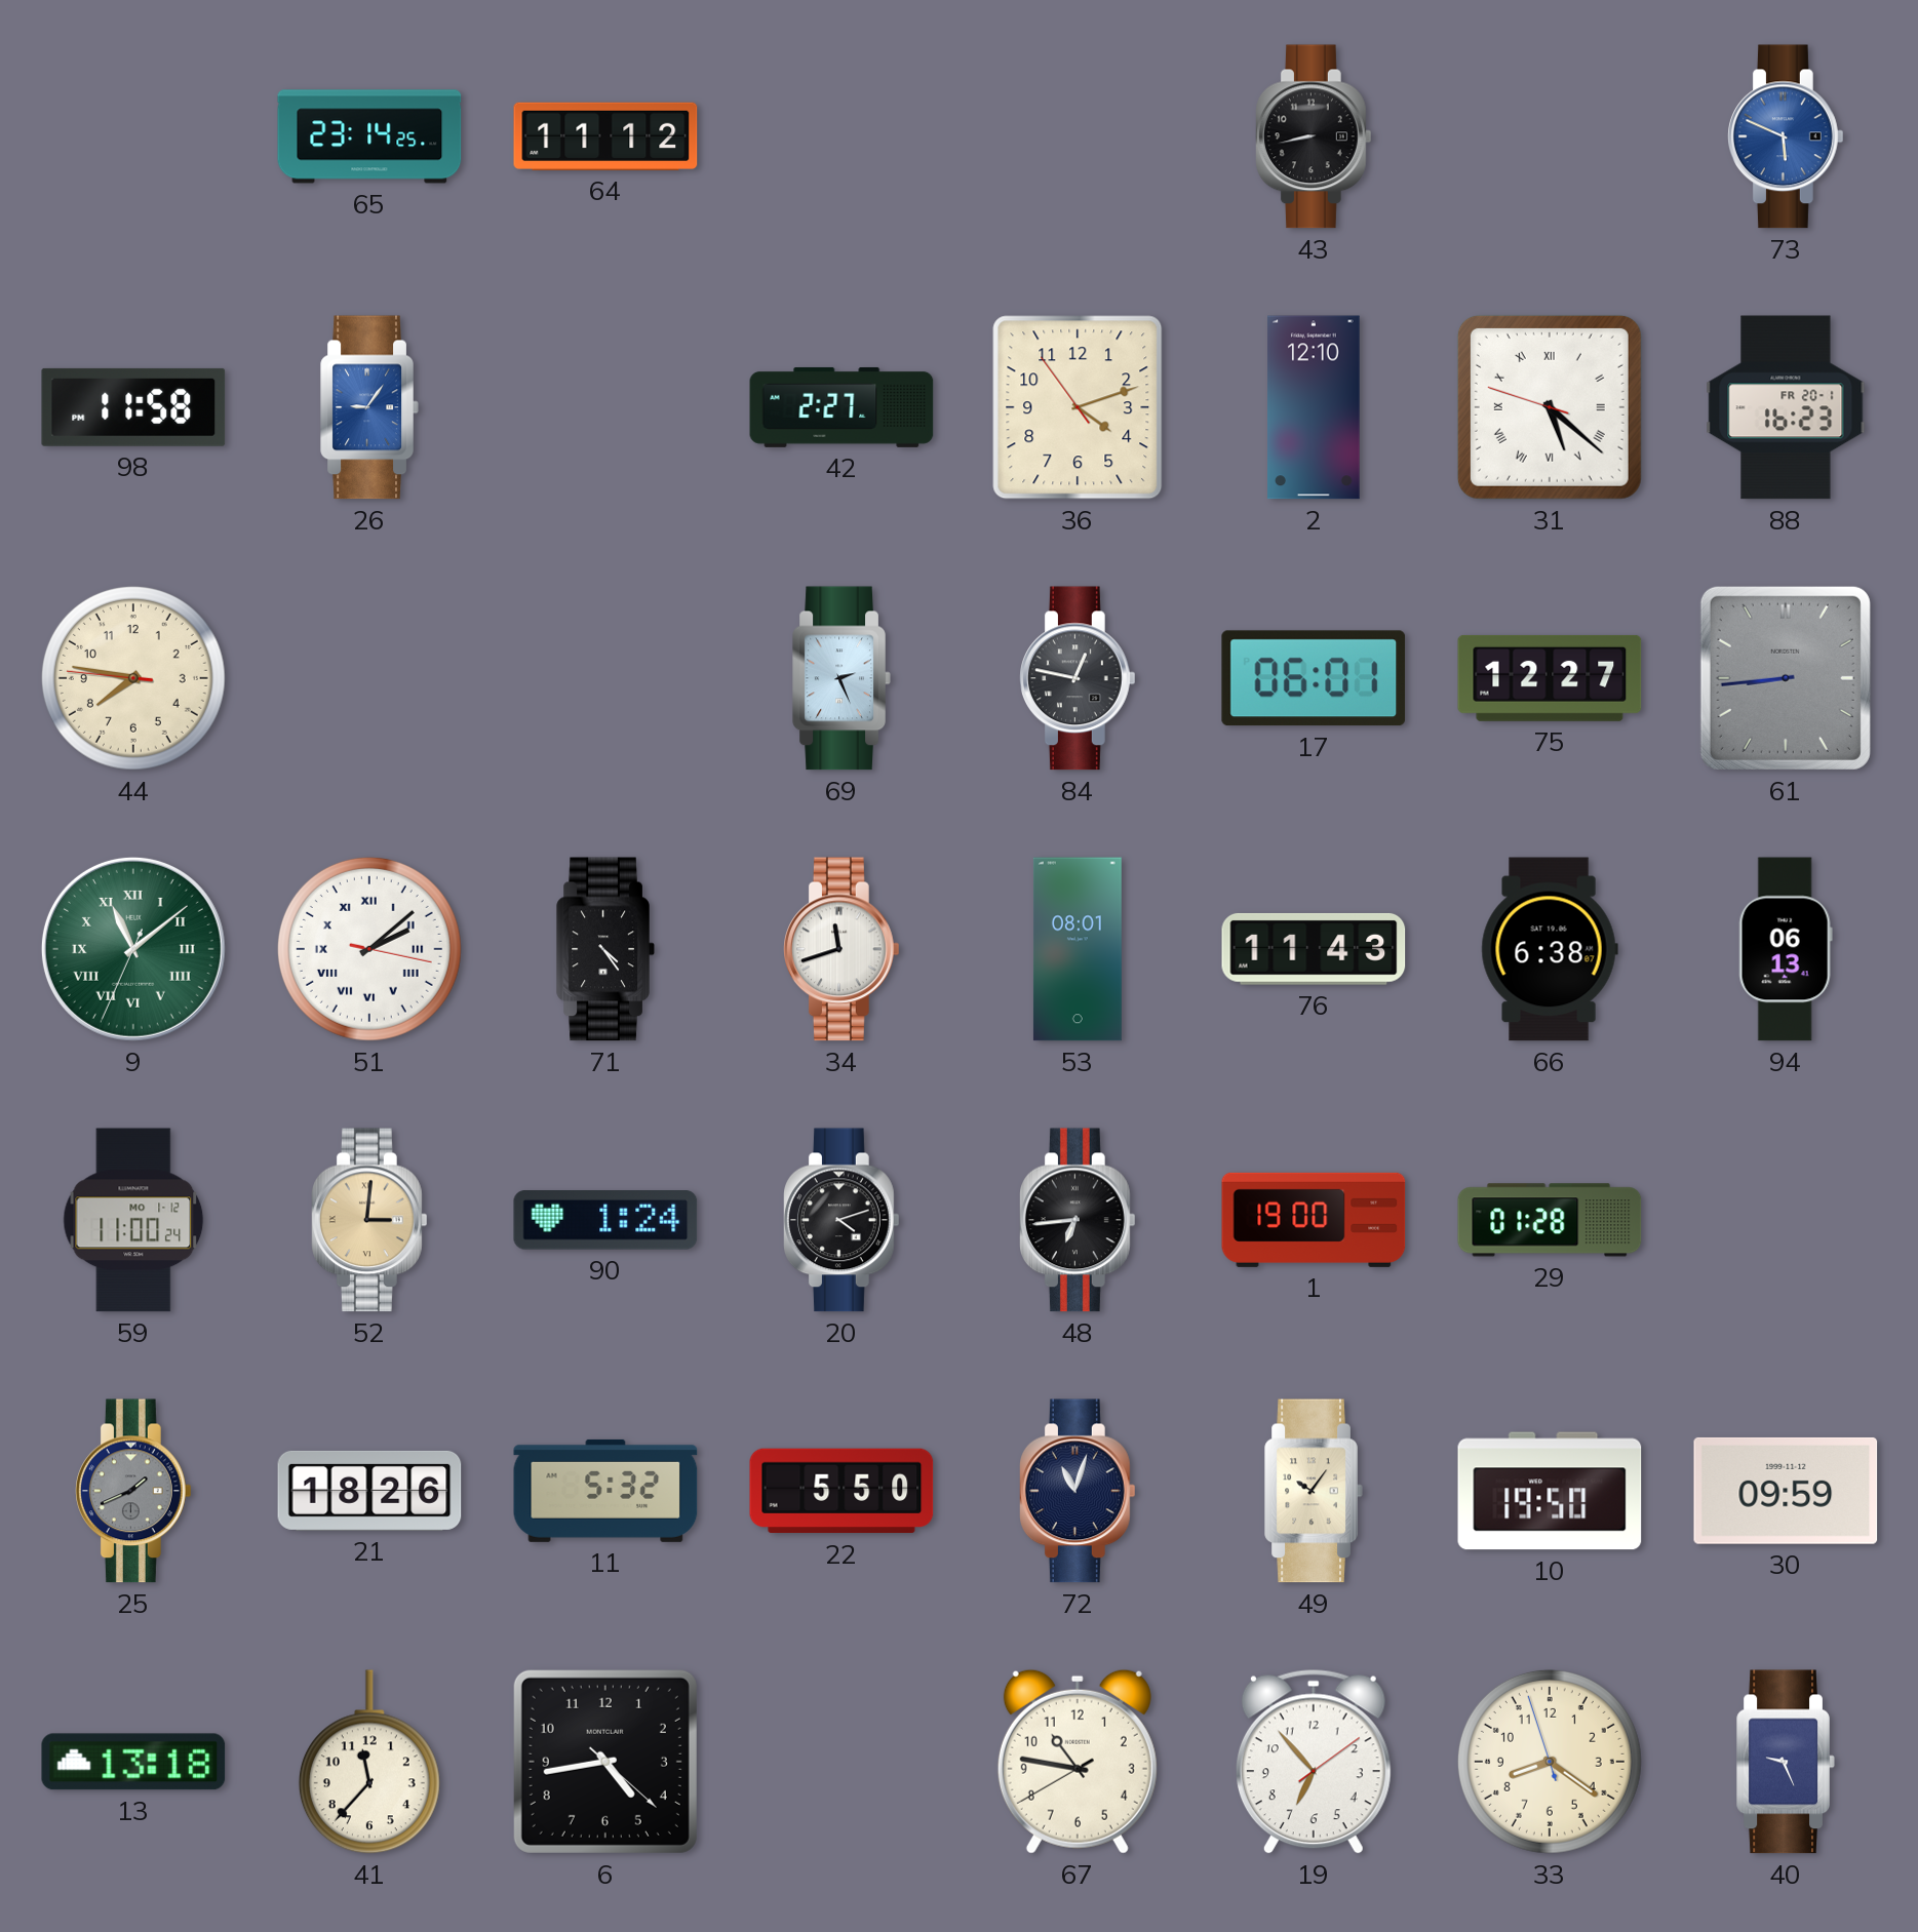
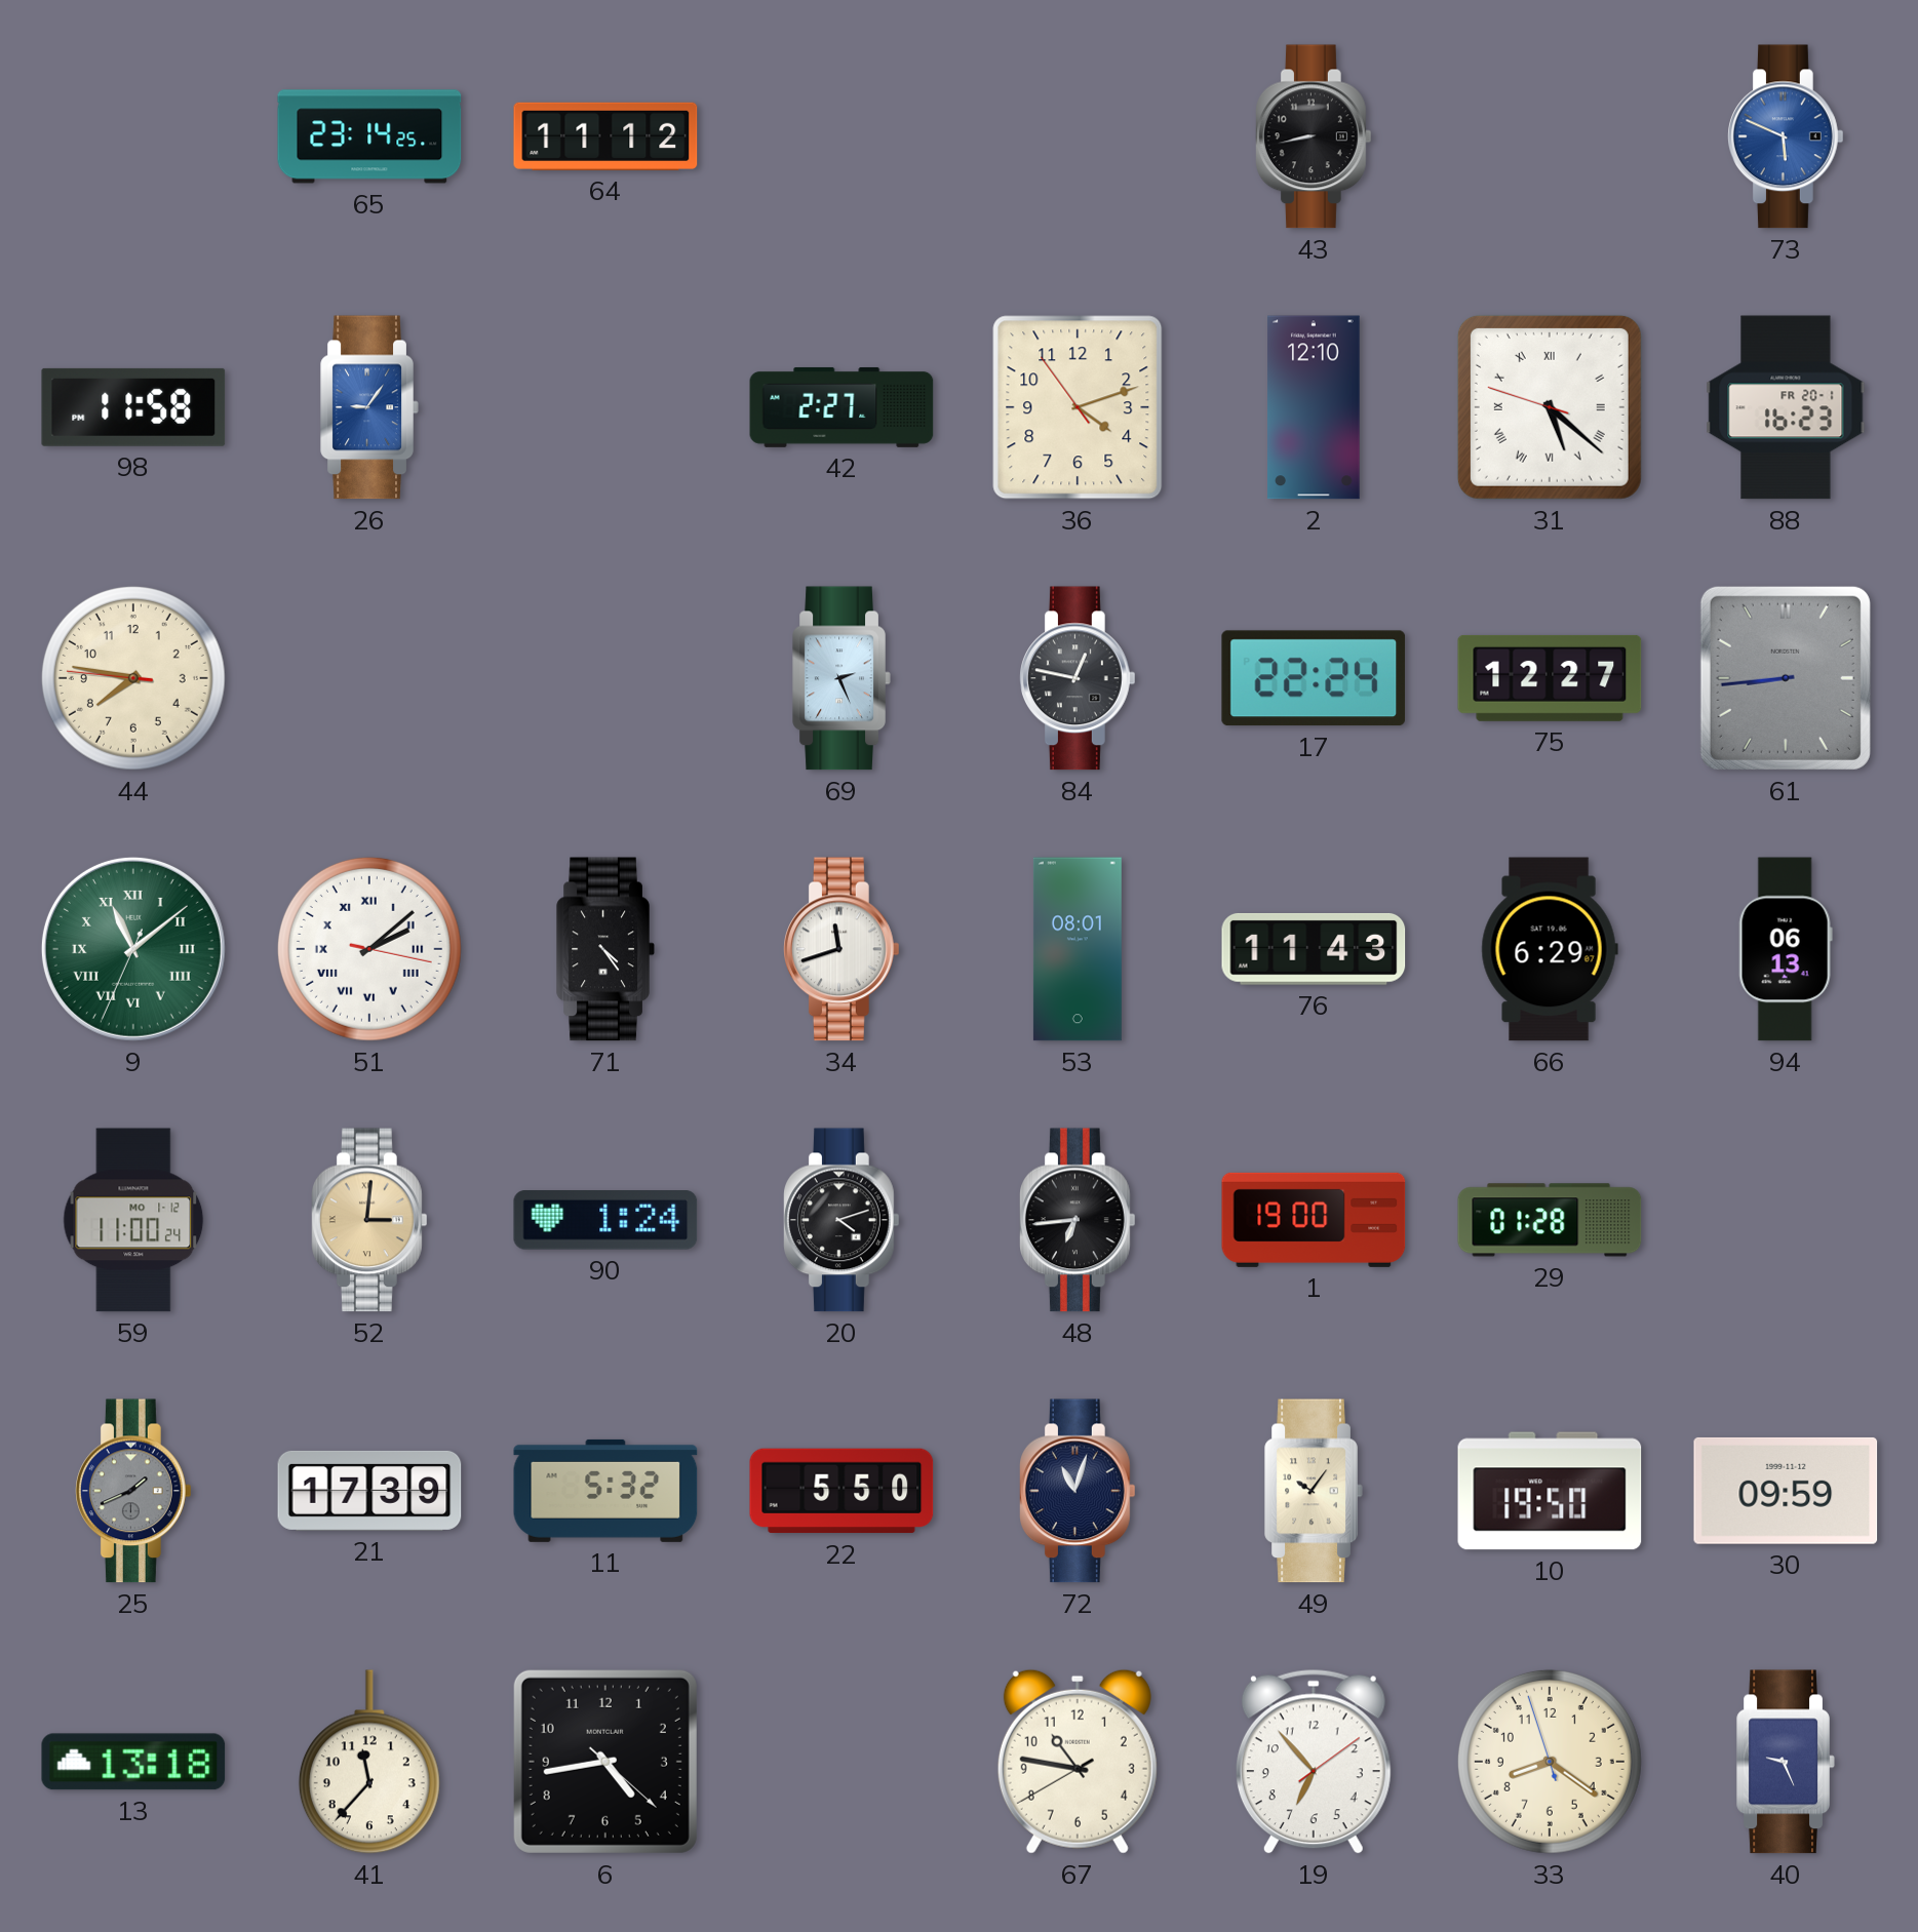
17: 06:01 -> 22:24 (1314, 678)
66: 6:38 -> 6:29 (1550, 949)
21: 18:26 -> 17:39 (369, 1491)
